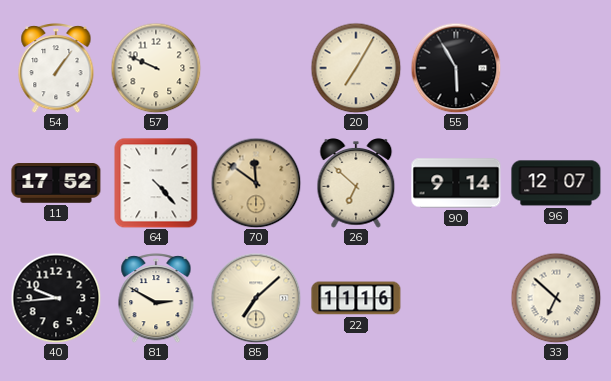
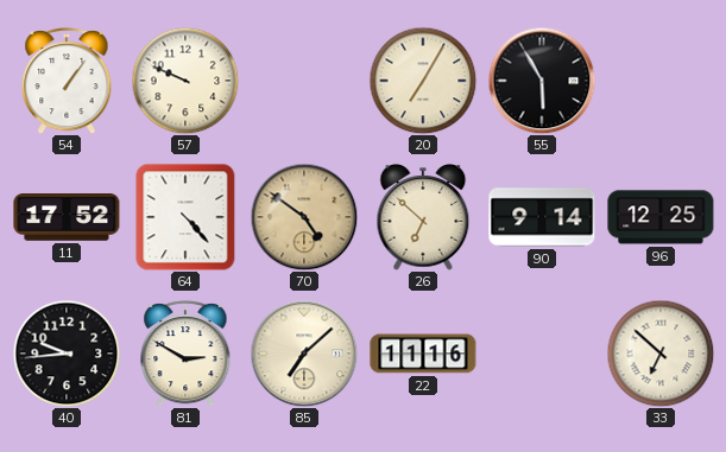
70: 11:51 -> 4:51 (304, 217)
96: 12:07 -> 12:25 (661, 217)
